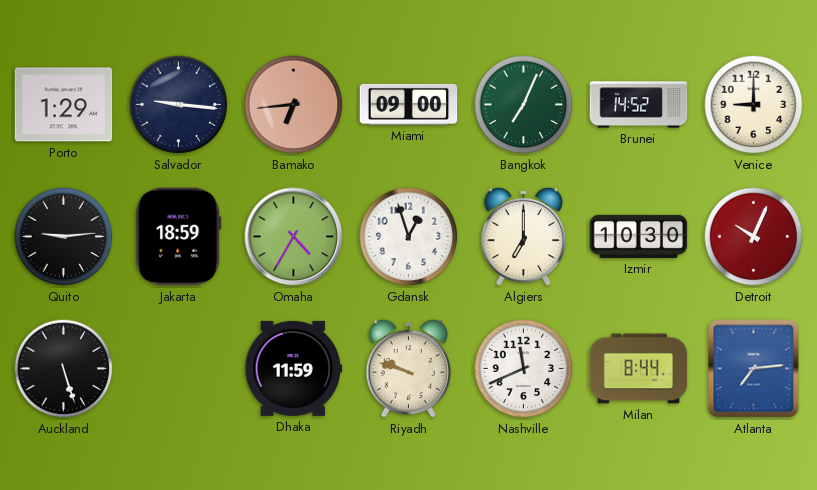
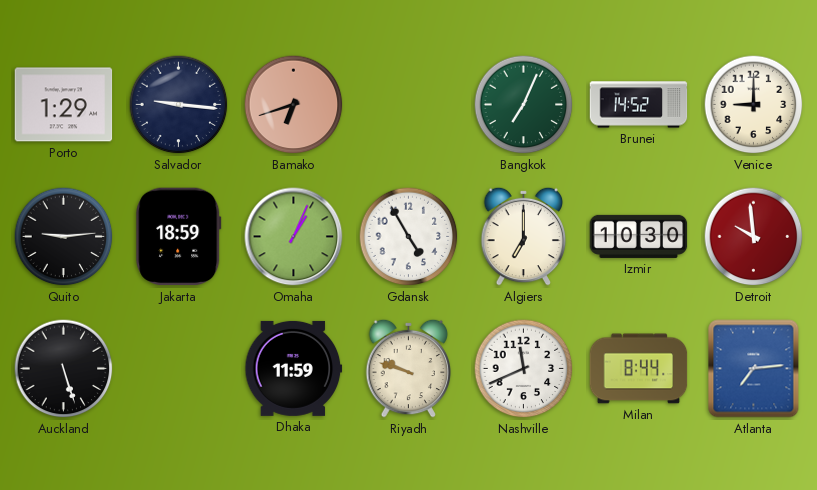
Bamako: 6:44 -> 6:42 (294, 105)
Miami: 09:00 -> none (409, 104)
Omaha: 4:35 -> 1:04 (294, 237)
Gdansk: 12:57 -> 4:55 (409, 237)
Detroit: 10:04 -> 9:59 (754, 237)
